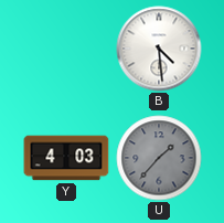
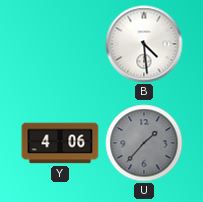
Y: 4:03 -> 4:06 (60, 143)
